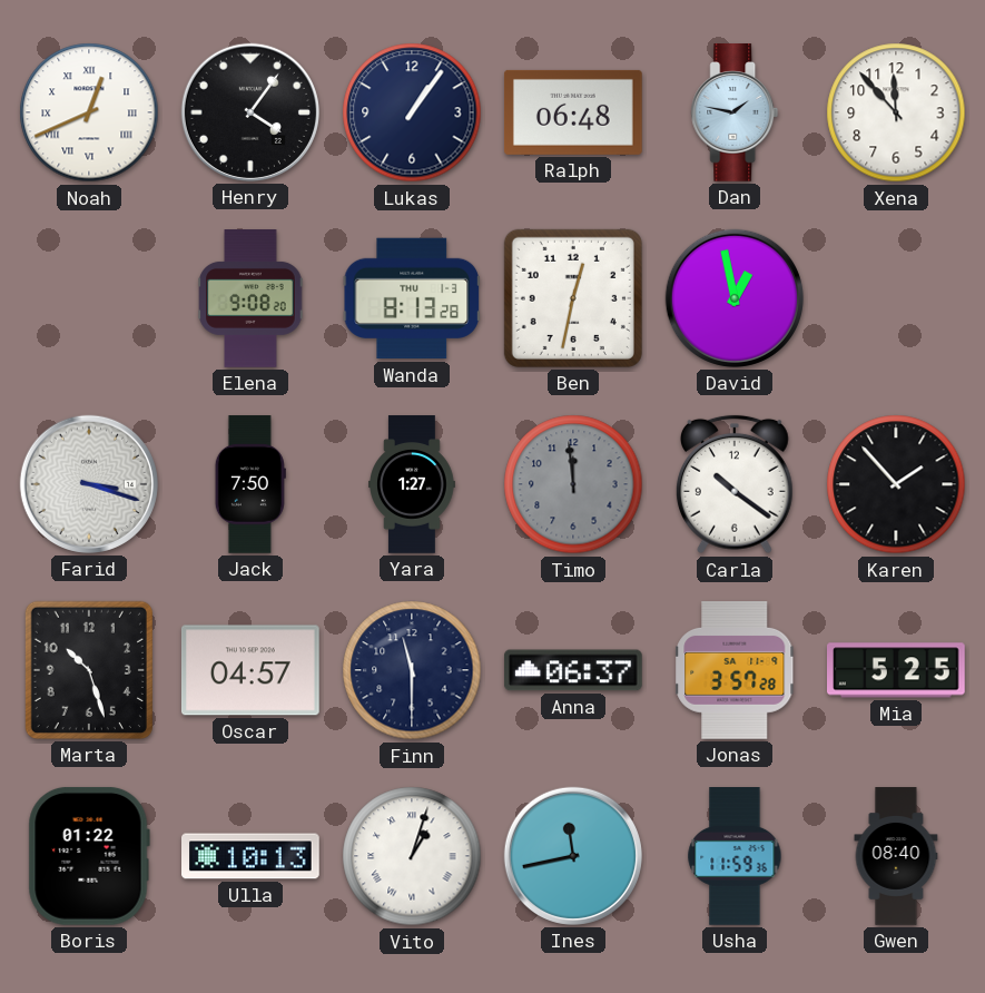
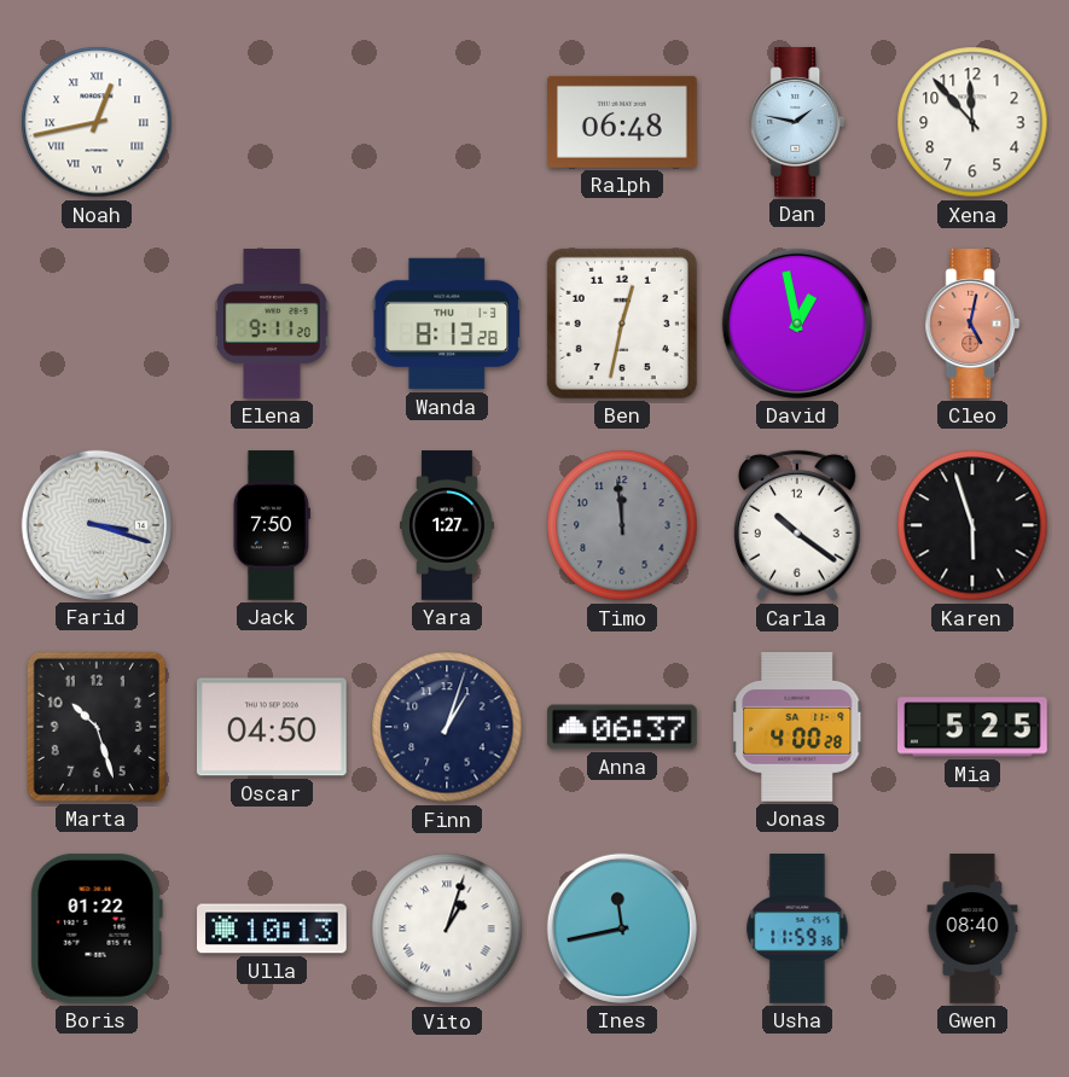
Noah: 12:41 -> 12:43 (97, 122)
Henry: 4:06 -> none (250, 112)
Lukas: 1:06 -> none (412, 112)
Elena: 9:08 -> 9:11 (272, 324)
Cleo: none -> 5:02 (972, 325)
Karen: 1:53 -> 5:57 (972, 525)
Oscar: 04:57 -> 04:50 (272, 727)
Finn: 11:30 -> 1:03 (447, 727)
Jonas: 3:57 -> 4:00 (797, 728)
